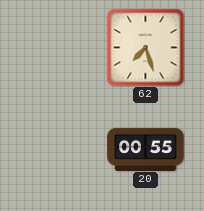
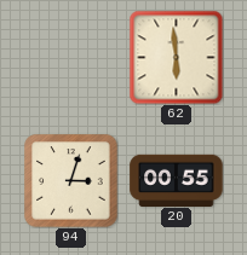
62: 7:27 -> 5:59 (176, 57)
94: none -> 3:03 (71, 181)
